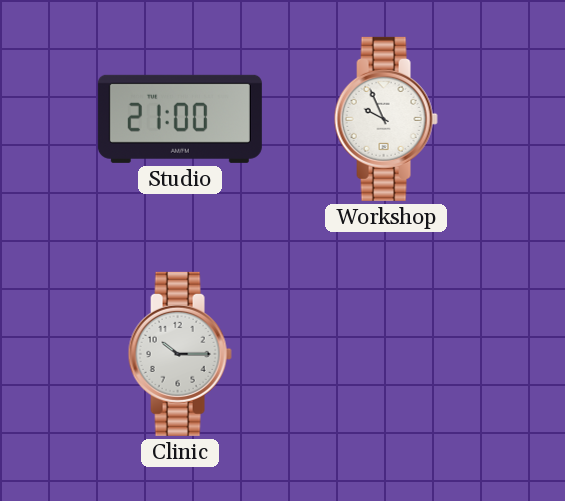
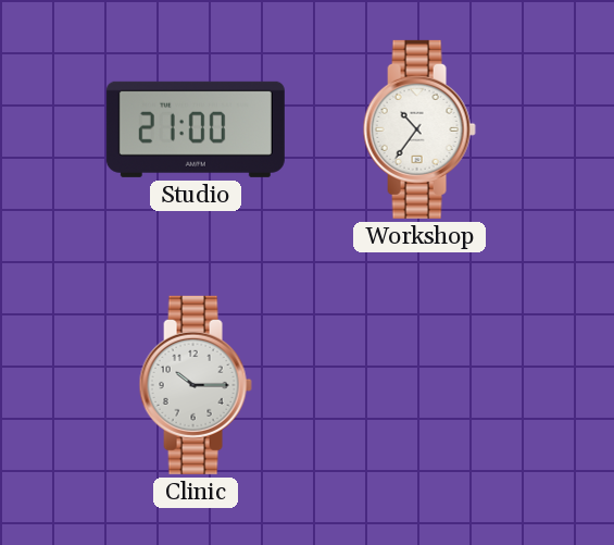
Workshop: 9:56 -> 10:36 (419, 129)
